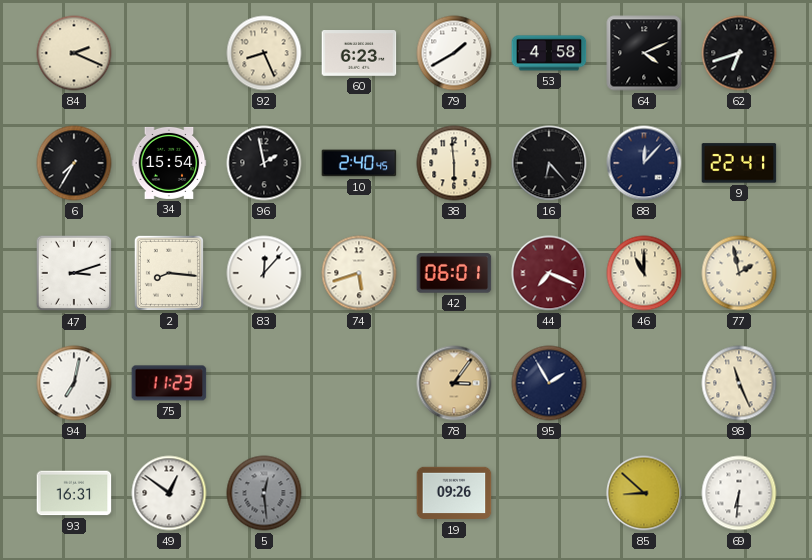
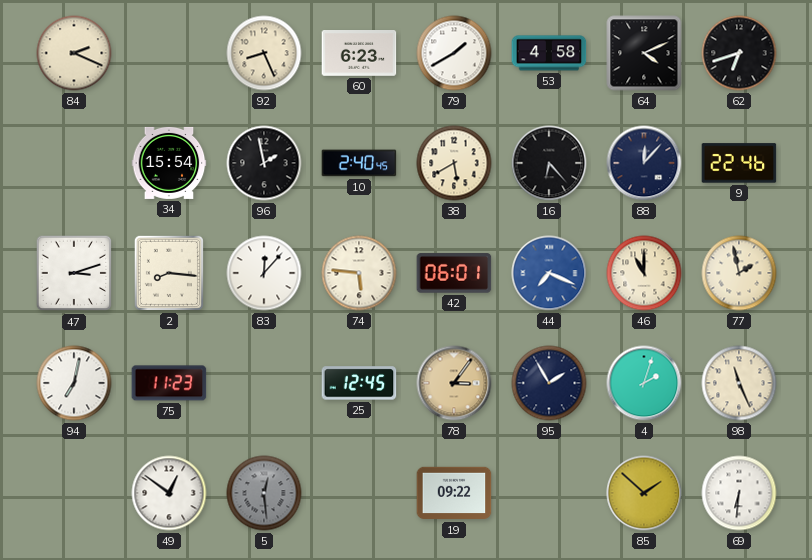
6: 7:35 -> none (74, 163)
38: 5:59 -> 5:40 (454, 163)
9: 22:41 -> 22:46 (739, 163)
74: 5:42 -> 5:46 (359, 273)
44 dial: burgundy -> blue (549, 273)
25: none -> 12:45 (359, 383)
4: none -> 2:03 (644, 383)
93: 16:31 -> none (74, 493)
19: 09:26 -> 09:22 (454, 493)
85: 8:52 -> 1:52 (644, 493)
